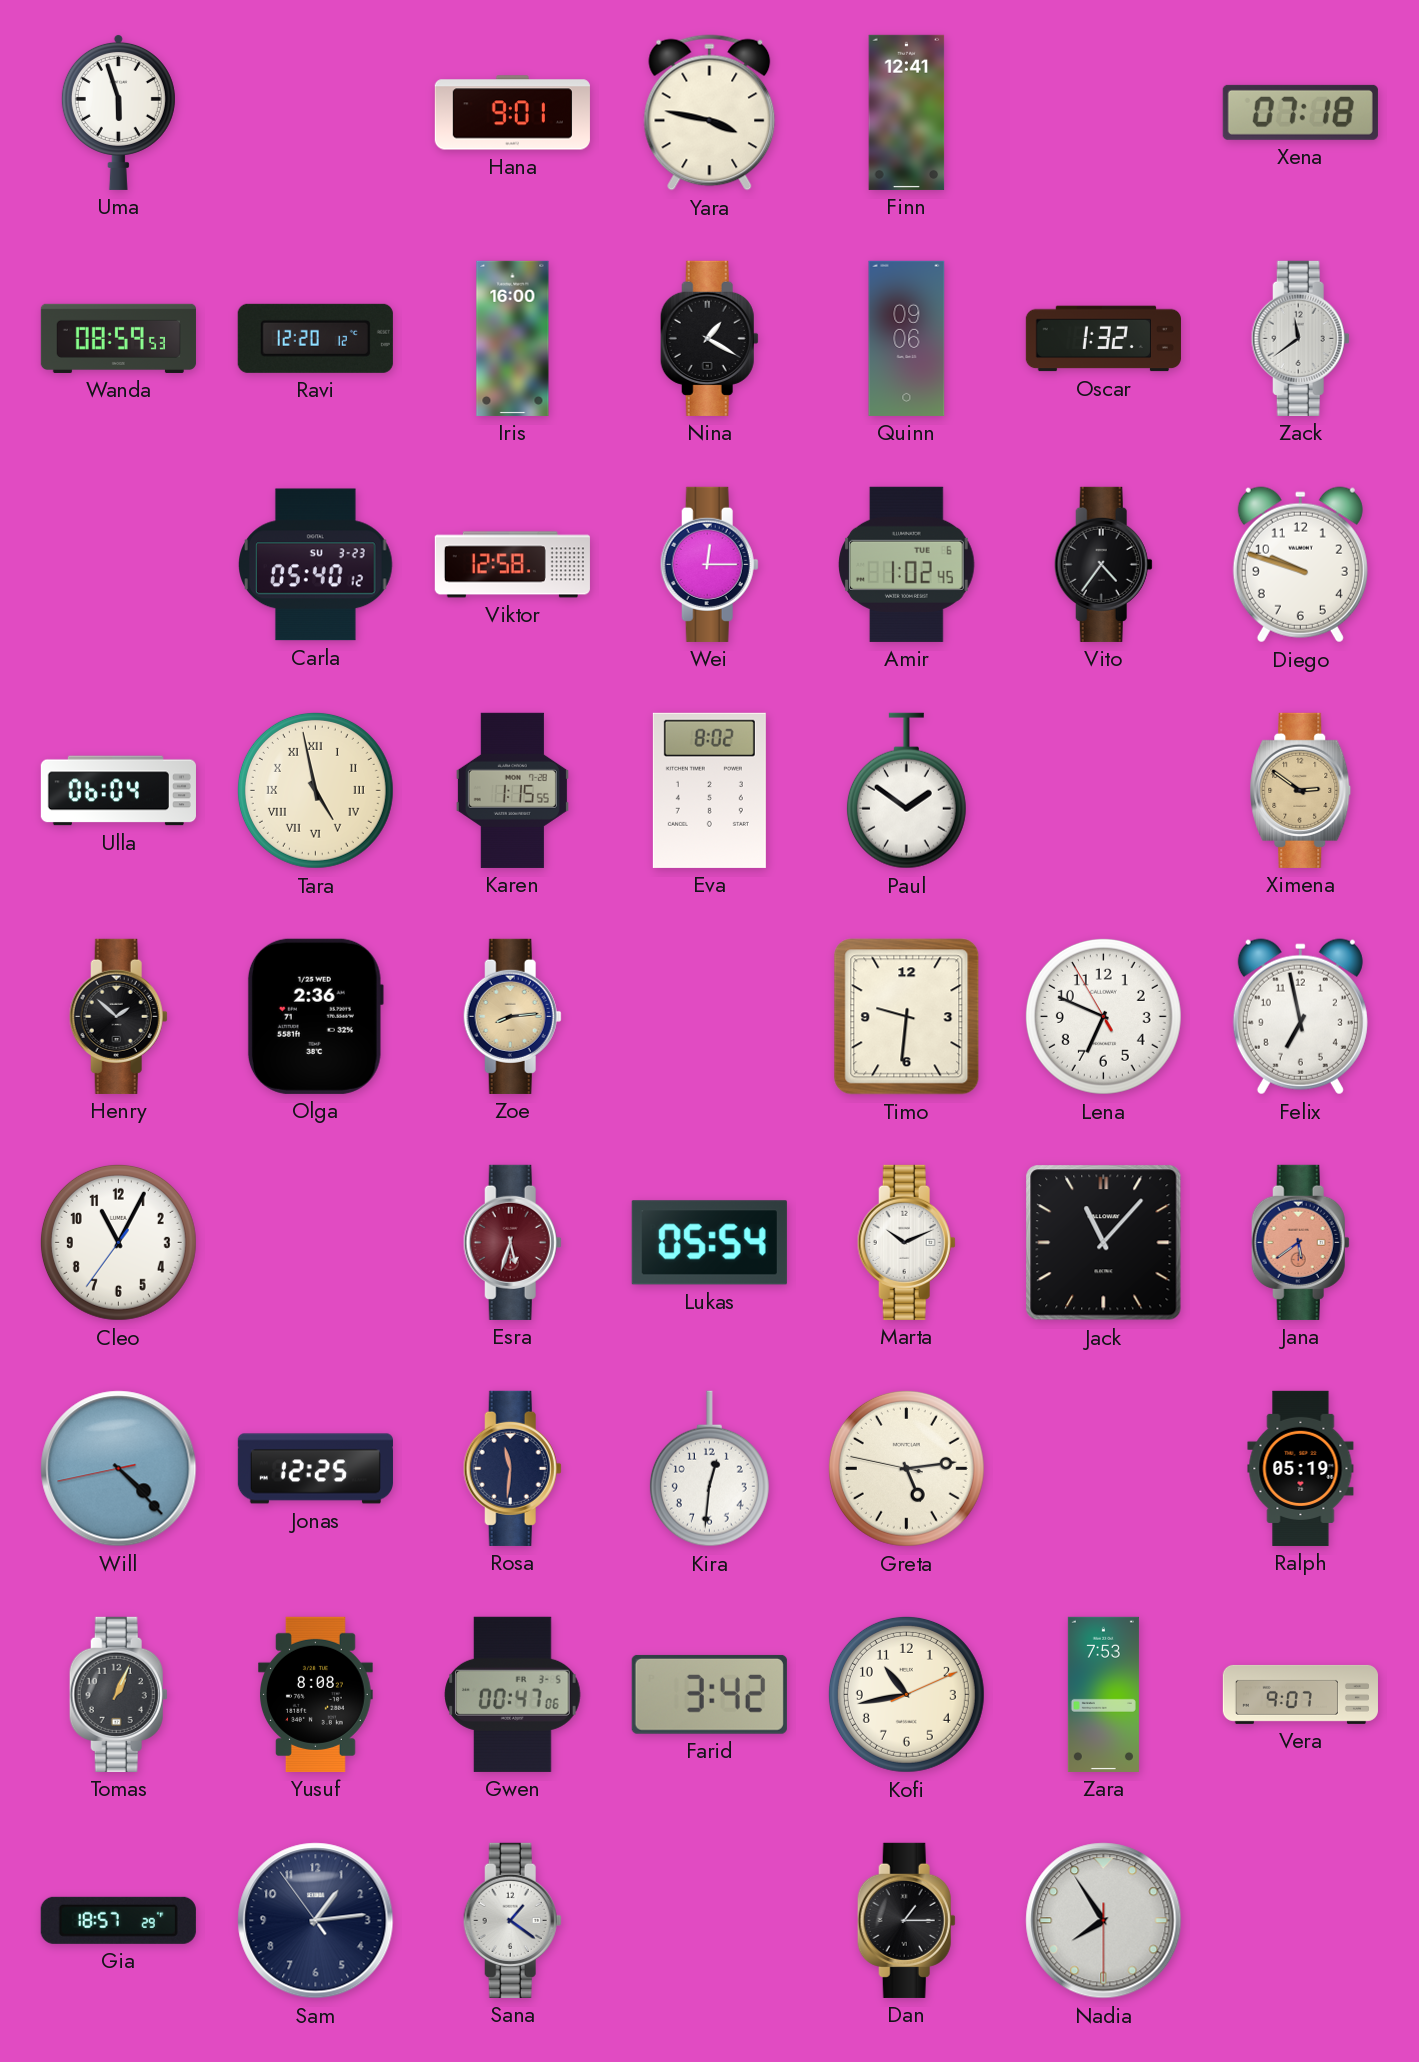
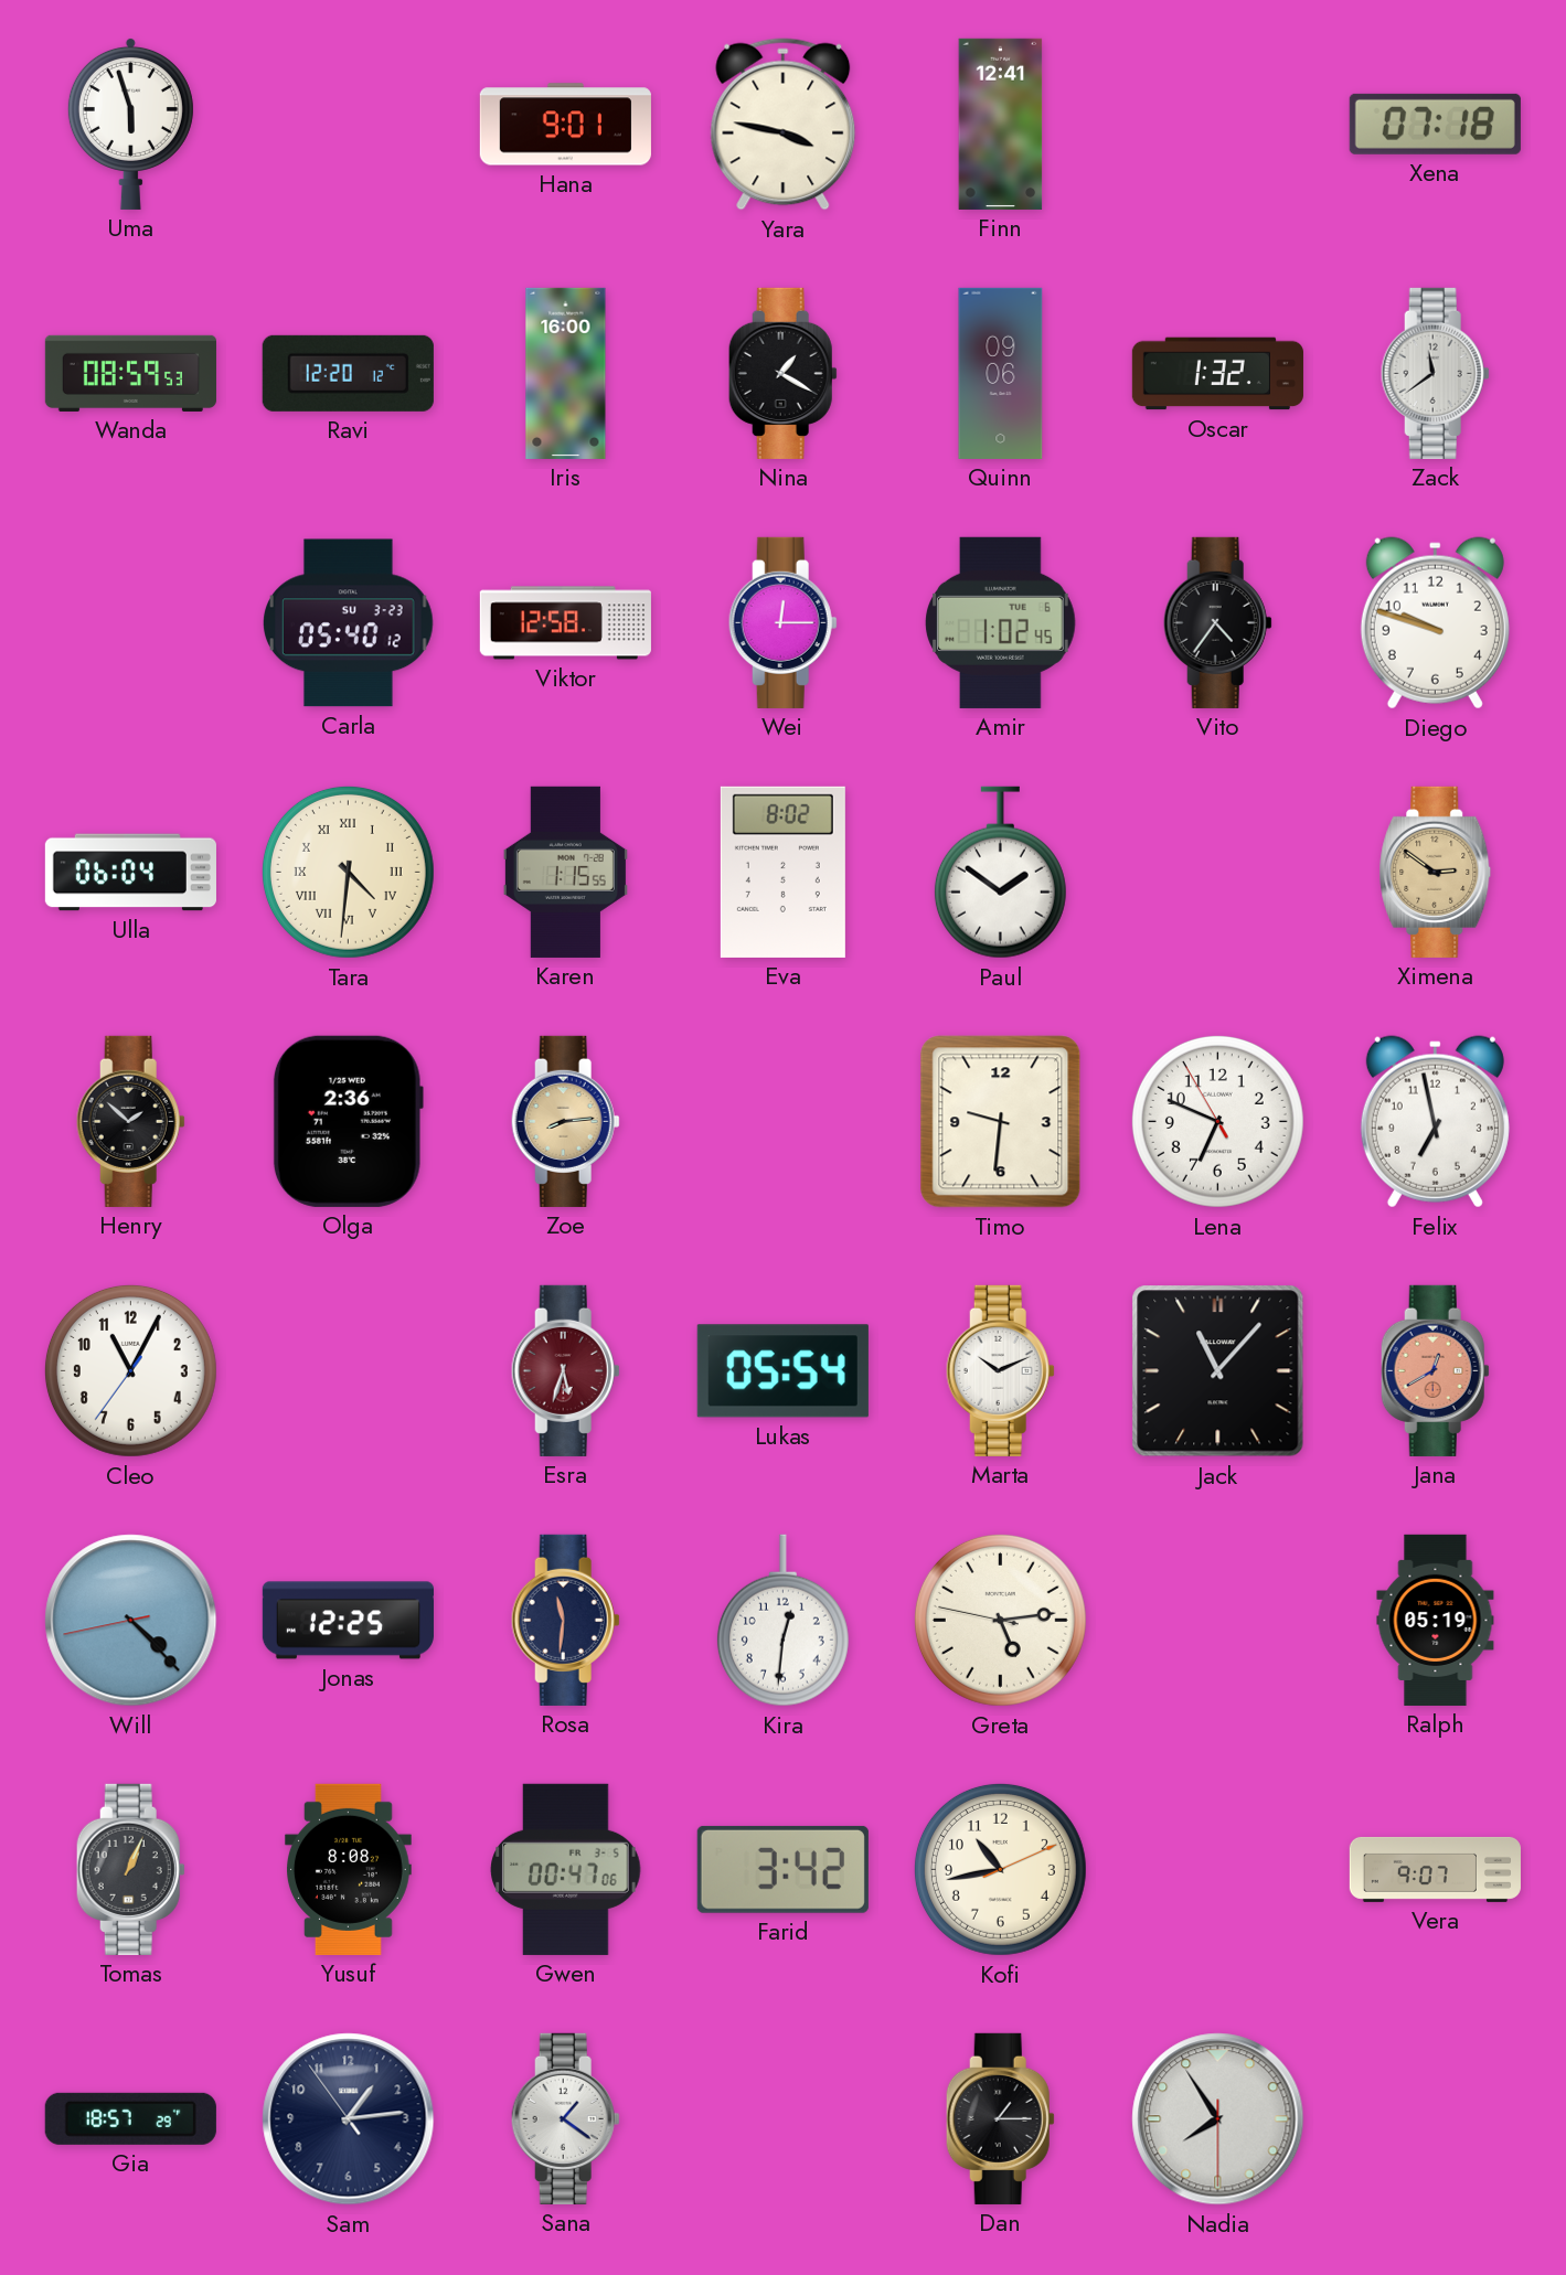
Tara: 4:58 -> 4:31 (348, 872)
Jana: 5:39 -> 12:40 (1435, 1370)
Zara: 7:53 -> none (1103, 1694)
